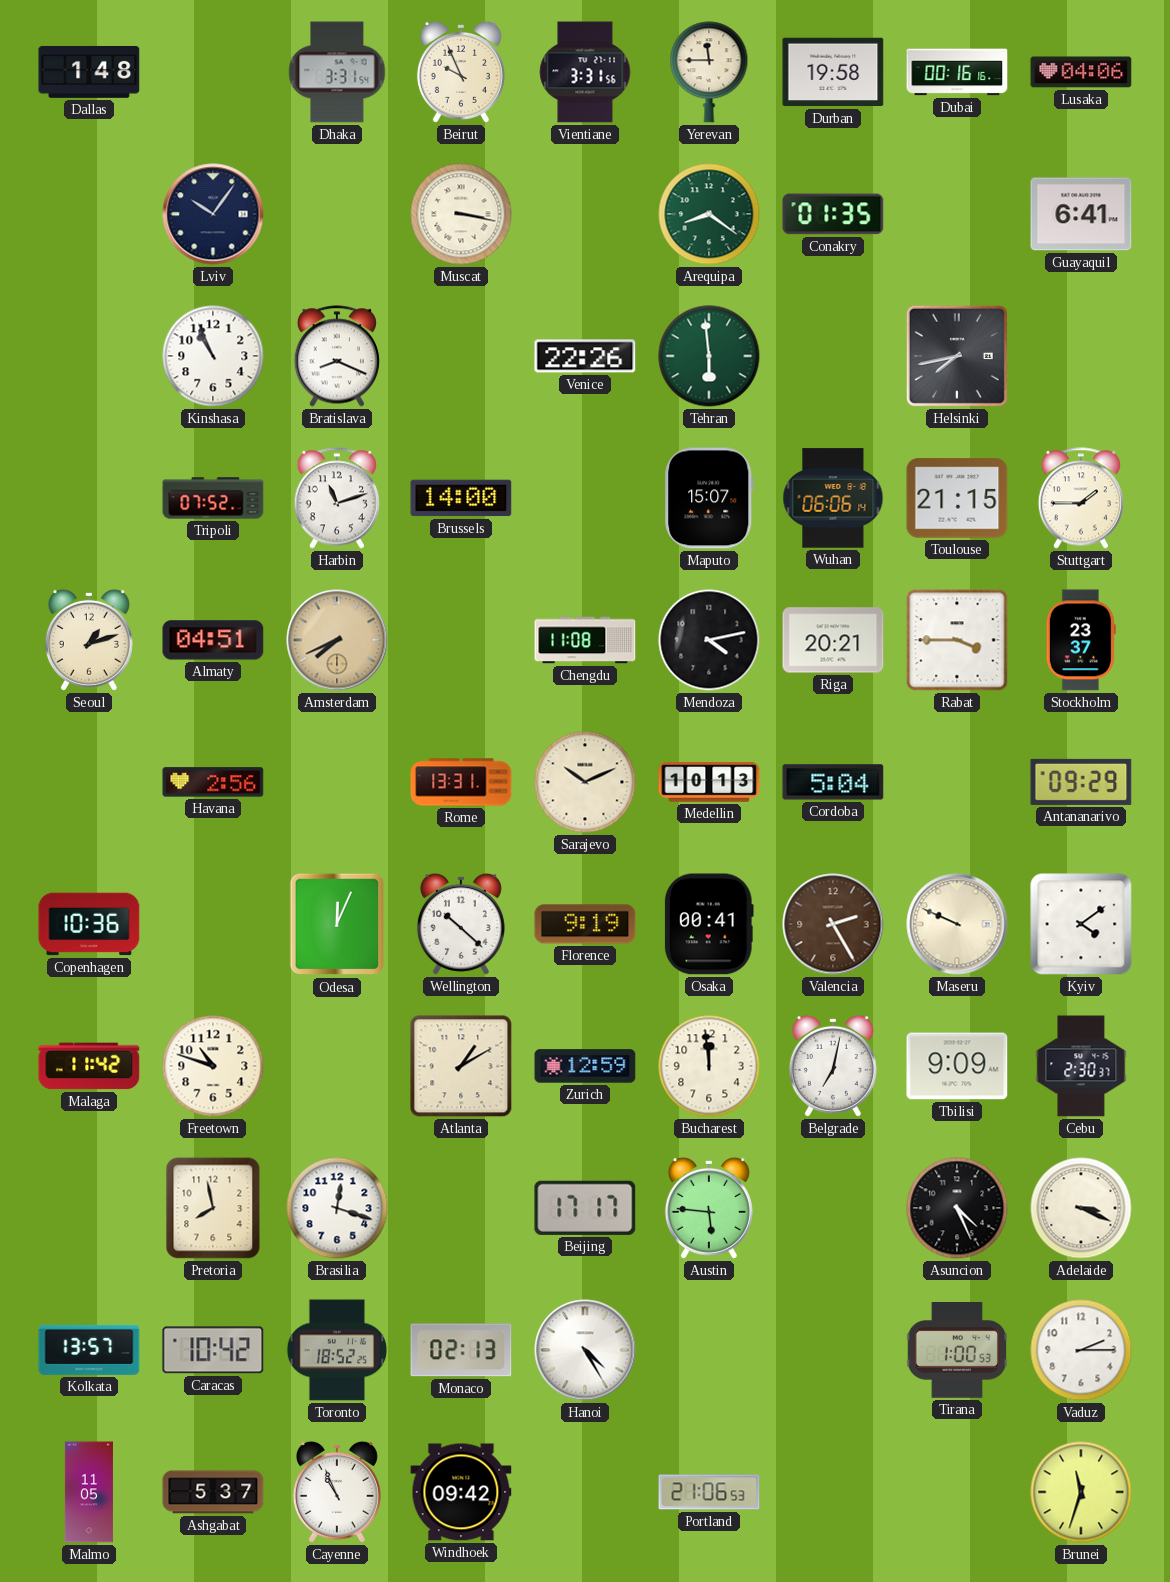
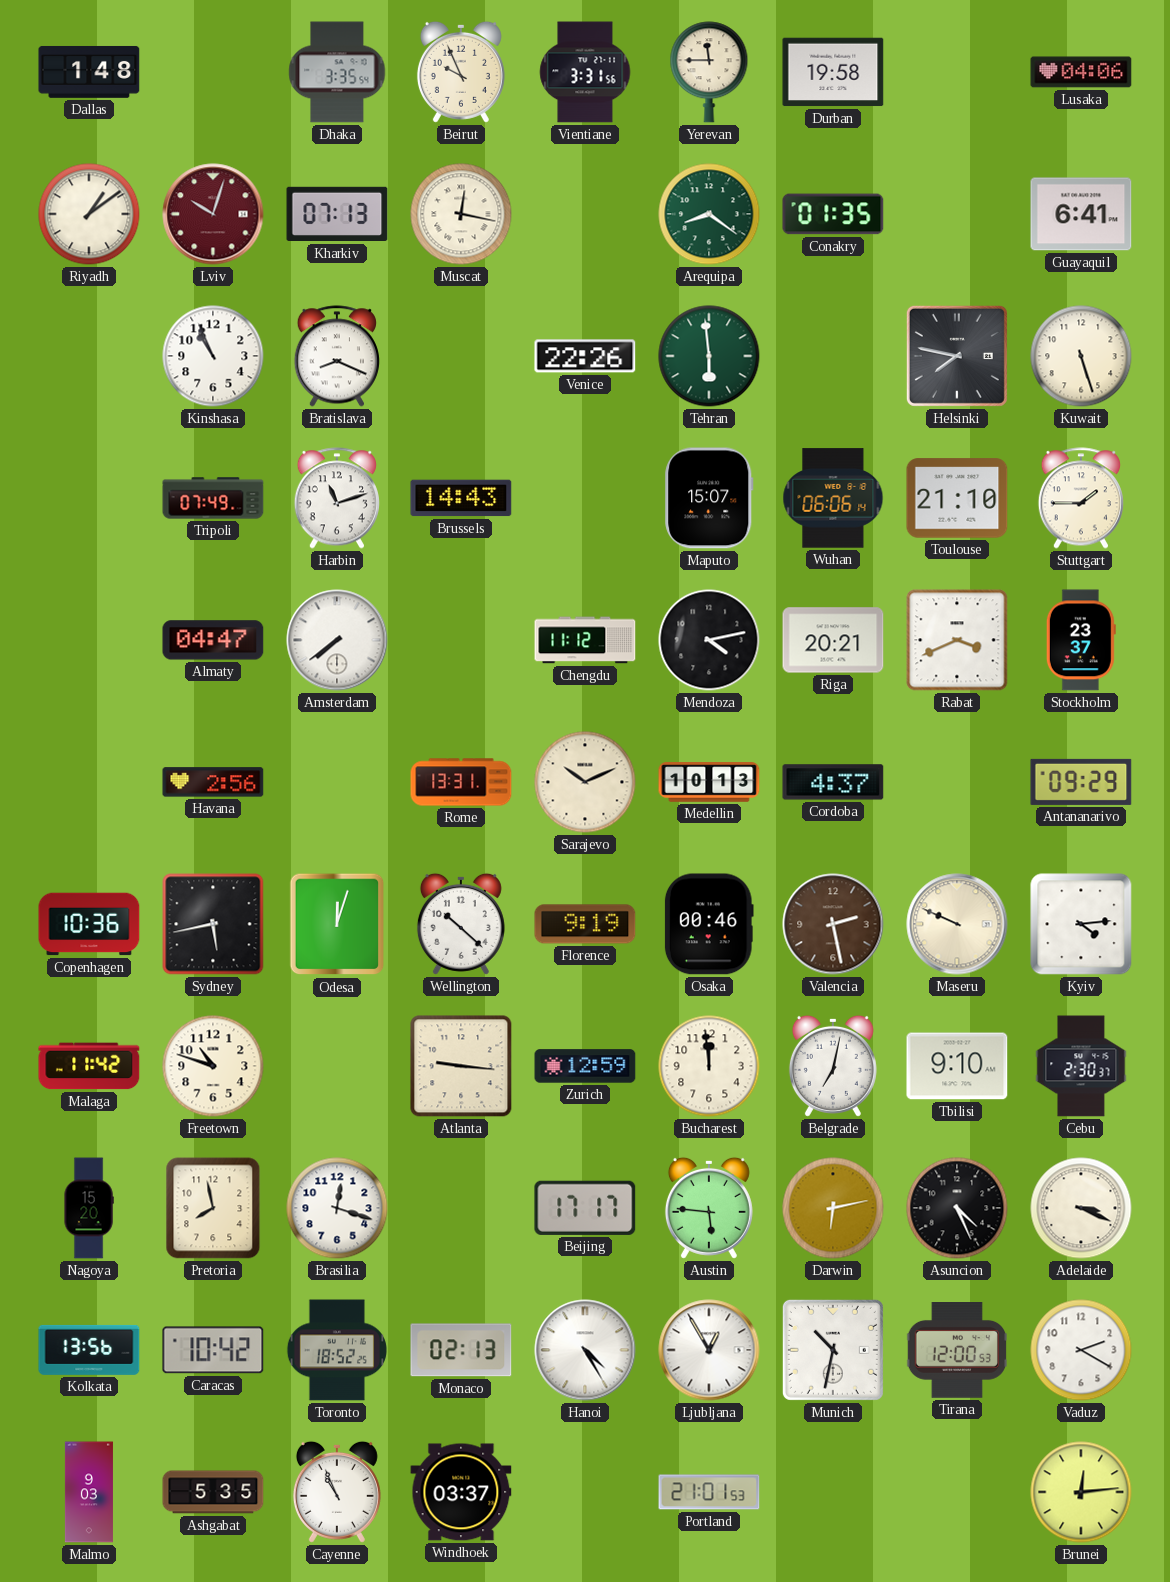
Dhaka: 3:31 -> 3:35 (337, 72)
Dubai: 00:16 -> none (957, 72)
Riyadh: none -> 1:09 (89, 214)
Lviv: 10:06 -> 10:03 (213, 214)
Lviv dial: navy -> burgundy (213, 214)
Kharkiv: none -> 07:13 (337, 214)
Muscat: 3:17 -> 12:17 (461, 214)
Helsinki: 7:43 -> 7:47 (957, 356)
Kuwait: none -> 5:27 (1081, 356)
Tripoli: 07:52 -> 07:49 (213, 498)
Brussels: 14:00 -> 14:43 (461, 498)
Toulouse: 21:15 -> 21:10 (957, 498)
Seoul: 1:12 -> none (89, 640)
Almaty: 04:51 -> 04:47 (213, 640)
Amsterdam: 7:41 -> 7:39 (337, 640)
Amsterdam dial: champagne -> white (337, 640)
Chengdu: 11:08 -> 11:12 (585, 640)
Rabat: 3:45 -> 3:41 (957, 640)
Cordoba: 5:04 -> 4:37 (833, 782)
Sydney: none -> 5:43 (213, 924)
Odesa: 12:04 -> 12:03 (337, 924)
Osaka: 00:41 -> 00:46 (709, 924)
Valencia: 2:25 -> 2:28 (833, 924)
Kyiv: 4:09 -> 4:14 (1081, 924)
Atlanta: 1:10 -> 9:16 (461, 1066)
Tbilisi: 9:09 -> 9:10 (957, 1066)
Nagoya: none -> 15:20 (89, 1208)
Darwin: none -> 6:13 (833, 1208)
Kolkata: 13:57 -> 13:56 (89, 1350)
Ljubljana: none -> 12:55 (709, 1350)
Munich: none -> 10:32 (833, 1350)
Tirana: 1:00 -> 12:00 (956, 1351)
Vaduz: 2:15 -> 2:20 (1081, 1350)
Malmo: 11:05 -> 9:03 (89, 1492)
Ashgabat: 5:37 -> 5:35 (213, 1492)
Windhoek: 09:42 -> 03:37 (461, 1492)
Portland: 21:06 -> 21:01 (709, 1492)
Brunei: 11:33 -> 12:14 (1081, 1492)
